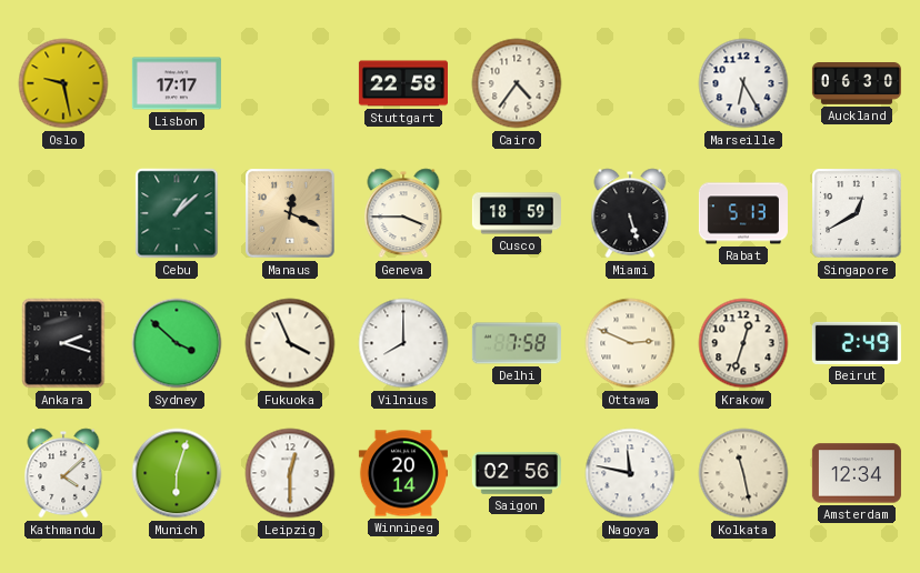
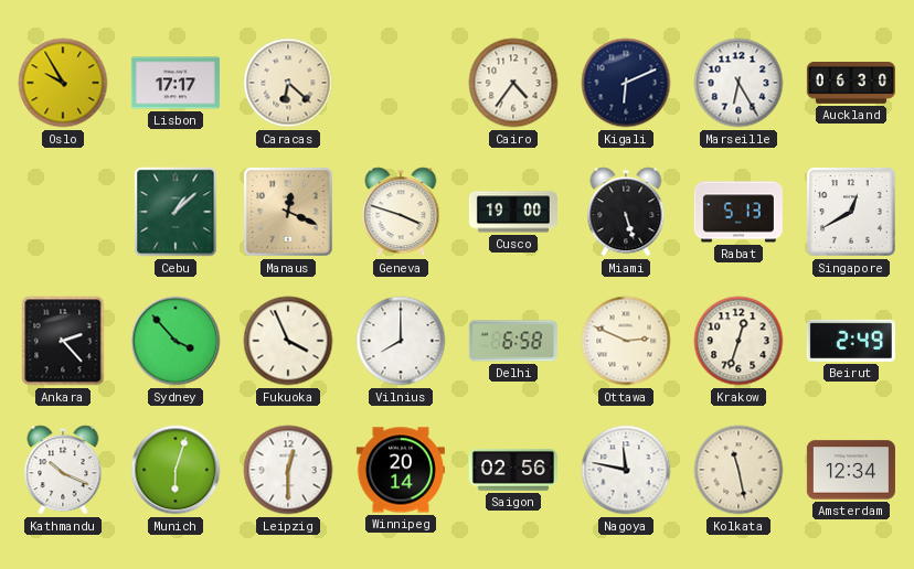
Oslo: 9:28 -> 9:55 (63, 83)
Caracas: none -> 6:22 (288, 83)
Stuttgart: 22:58 -> none (403, 83)
Kigali: none -> 6:11 (626, 83)
Geneva: 3:45 -> 3:48 (401, 212)
Cusco: 18:59 -> 19:00 (513, 212)
Ankara: 2:18 -> 2:23 (63, 341)
Sydney: 3:52 -> 3:53 (176, 341)
Delhi: 7:58 -> 6:58 (513, 341)
Kathmandu: 4:08 -> 10:19 (63, 470)
